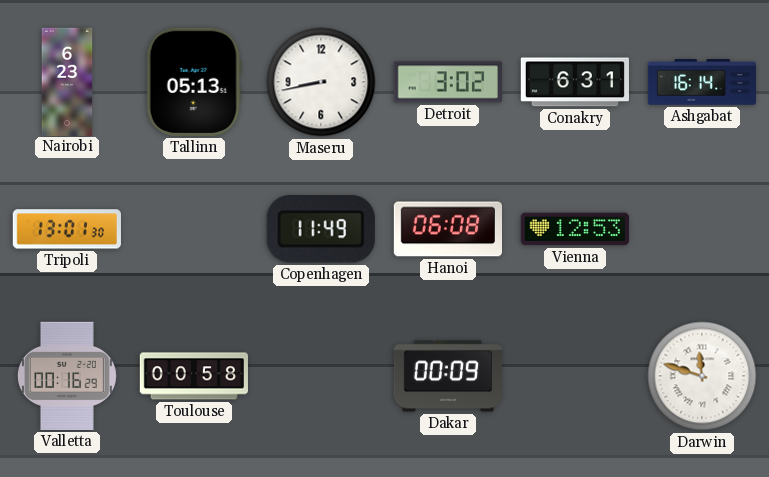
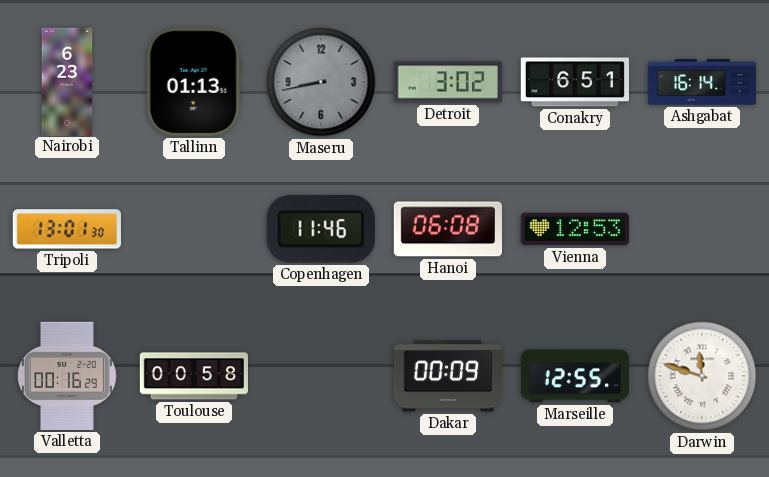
Tallinn: 05:13 -> 01:13 (194, 82)
Maseru dial: white -> grey (321, 82)
Conakry: 6:31 -> 6:51 (575, 82)
Copenhagen: 11:49 -> 11:46 (321, 229)
Marseille: none -> 12:55 (575, 376)
